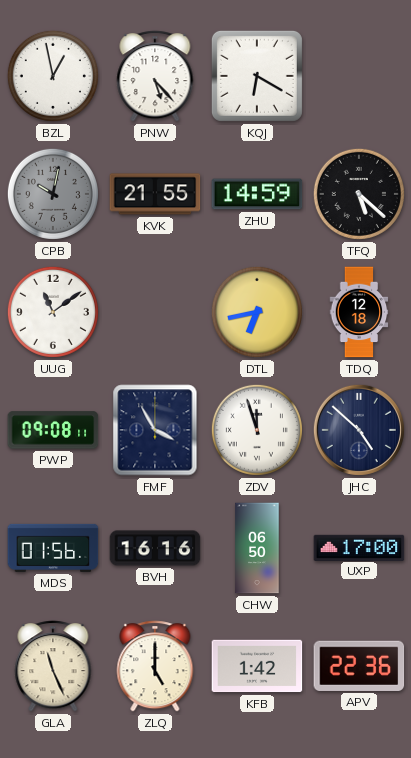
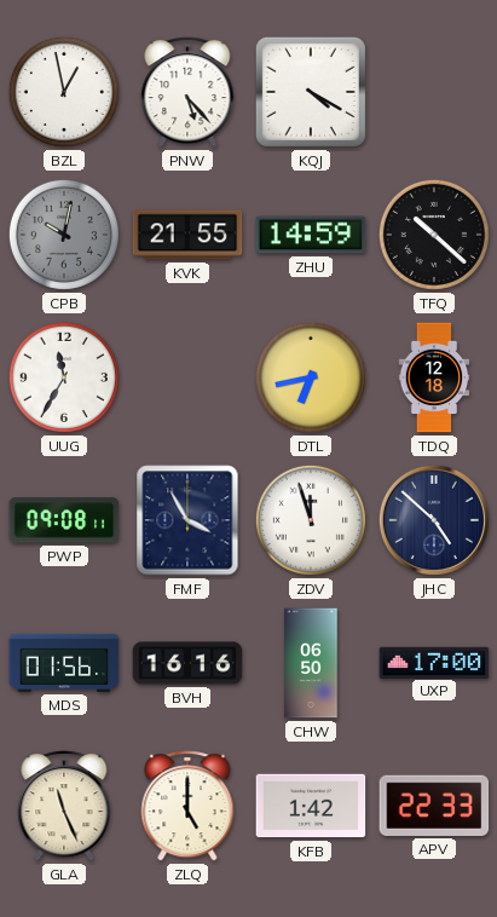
KQJ: 6:20 -> 4:20 (311, 92)
TFQ: 5:22 -> 10:22 (434, 235)
UUG: 11:09 -> 11:35 (64, 377)
APV: 22:36 -> 22:33 (434, 806)
